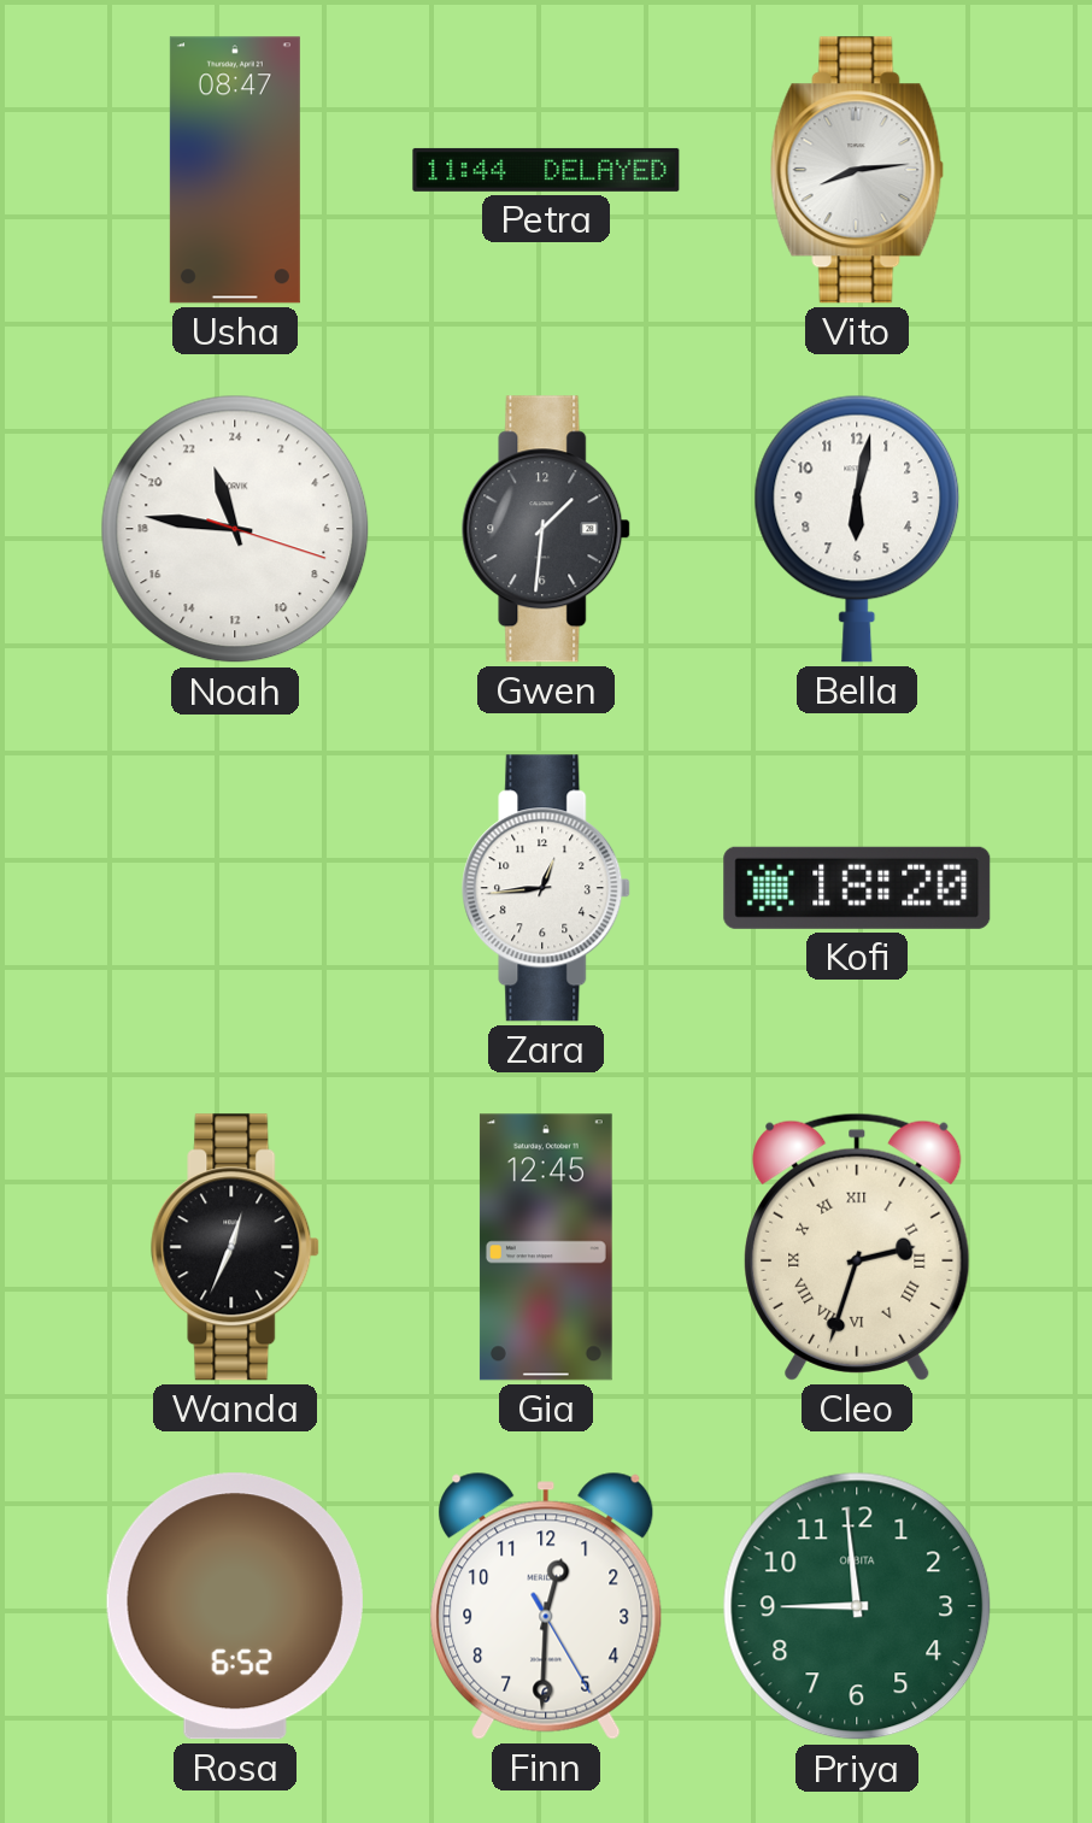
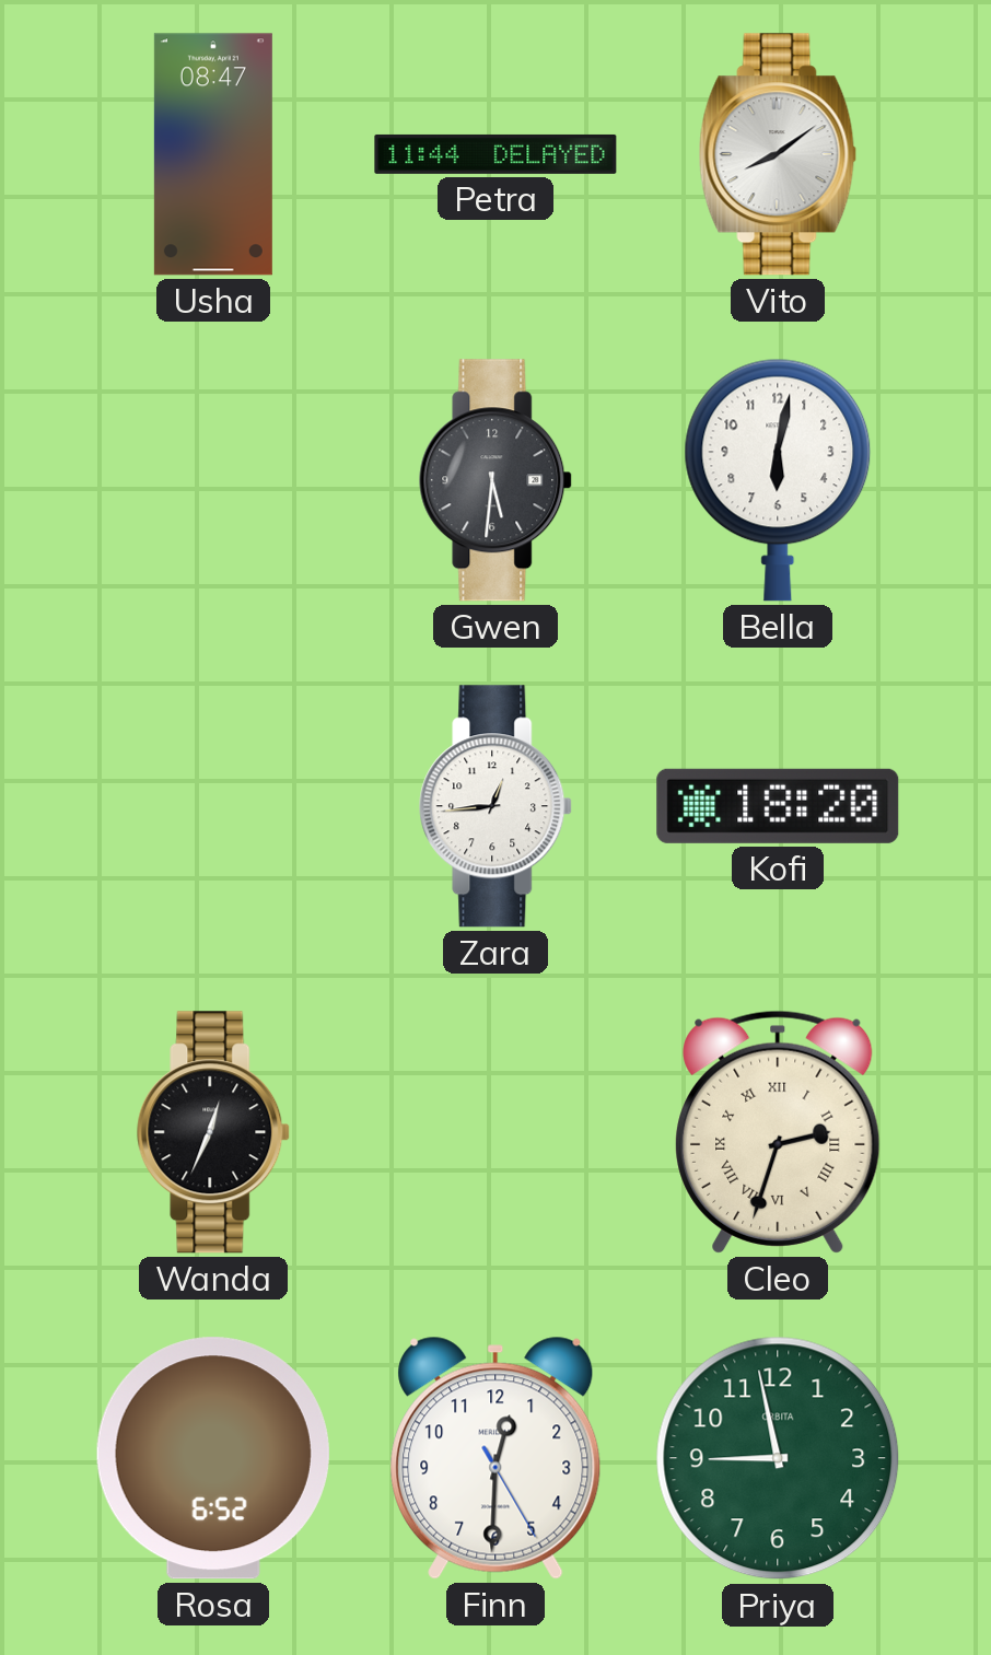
Vito: 8:14 -> 8:09 (778, 154)
Noah: 22:46 -> none (235, 529)
Gwen: 1:31 -> 5:31 (497, 480)
Gia: 12:45 -> none (546, 1247)
Priya: 8:59 -> 8:58 (778, 1458)
